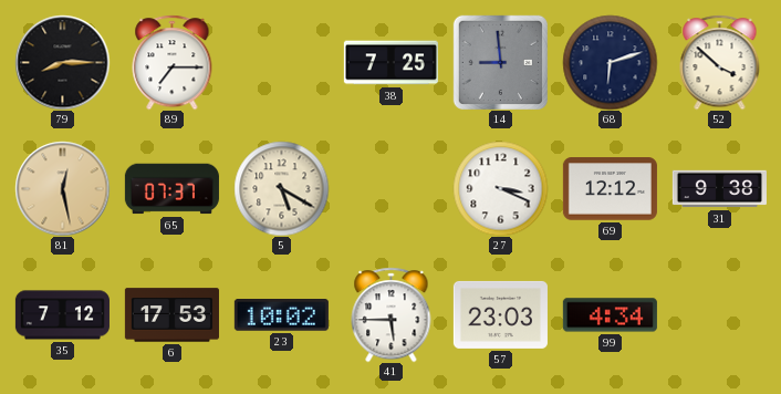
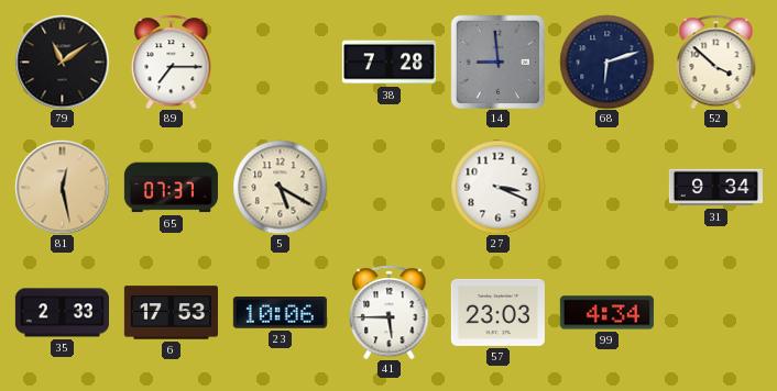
79: 8:15 -> 11:09 (62, 62)
38: 7:25 -> 7:28 (388, 63)
69: 12:12 -> none (610, 189)
31: 9:38 -> 9:34 (715, 188)
35: 7:12 -> 2:33 (62, 313)
23: 10:02 -> 10:06 (280, 313)
